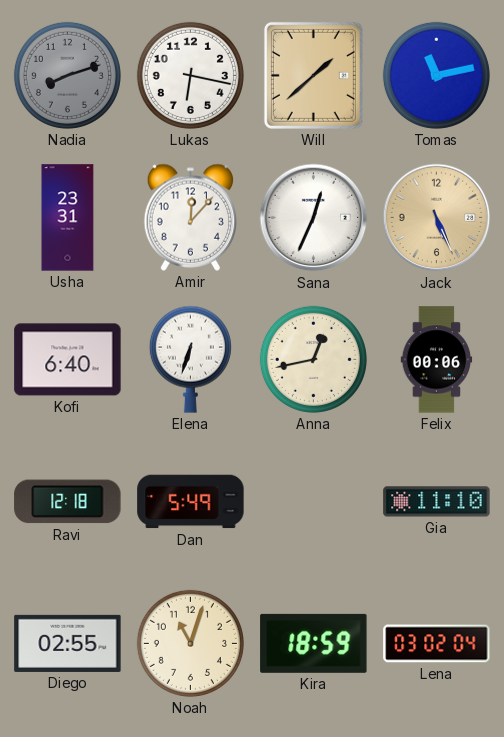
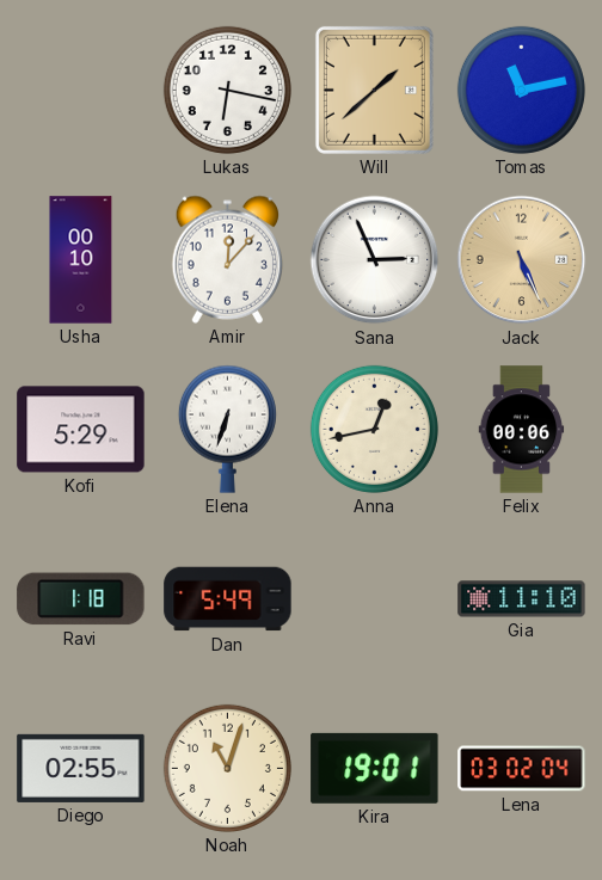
Nadia: 8:12 -> none (67, 75)
Usha: 23:31 -> 00:10 (81, 260)
Sana: 12:34 -> 2:56 (375, 260)
Kofi: 6:40 -> 5:29 (81, 430)
Ravi: 12:18 -> 1:18 (81, 599)
Kira: 18:59 -> 19:01 (375, 768)
